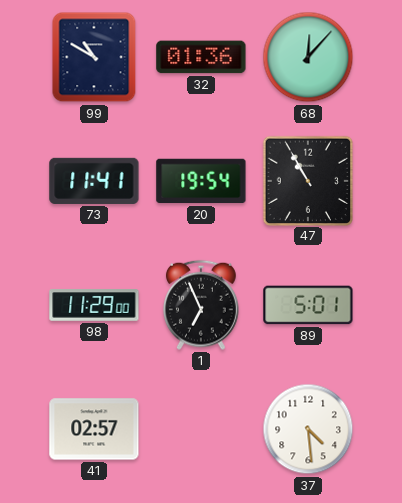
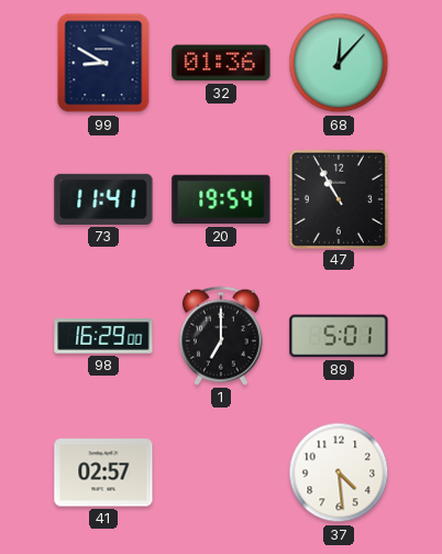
99: 10:50 -> 8:50 (103, 63)
98: 11:29 -> 16:29 (103, 336)
1: 6:56 -> 7:00 (221, 336)
